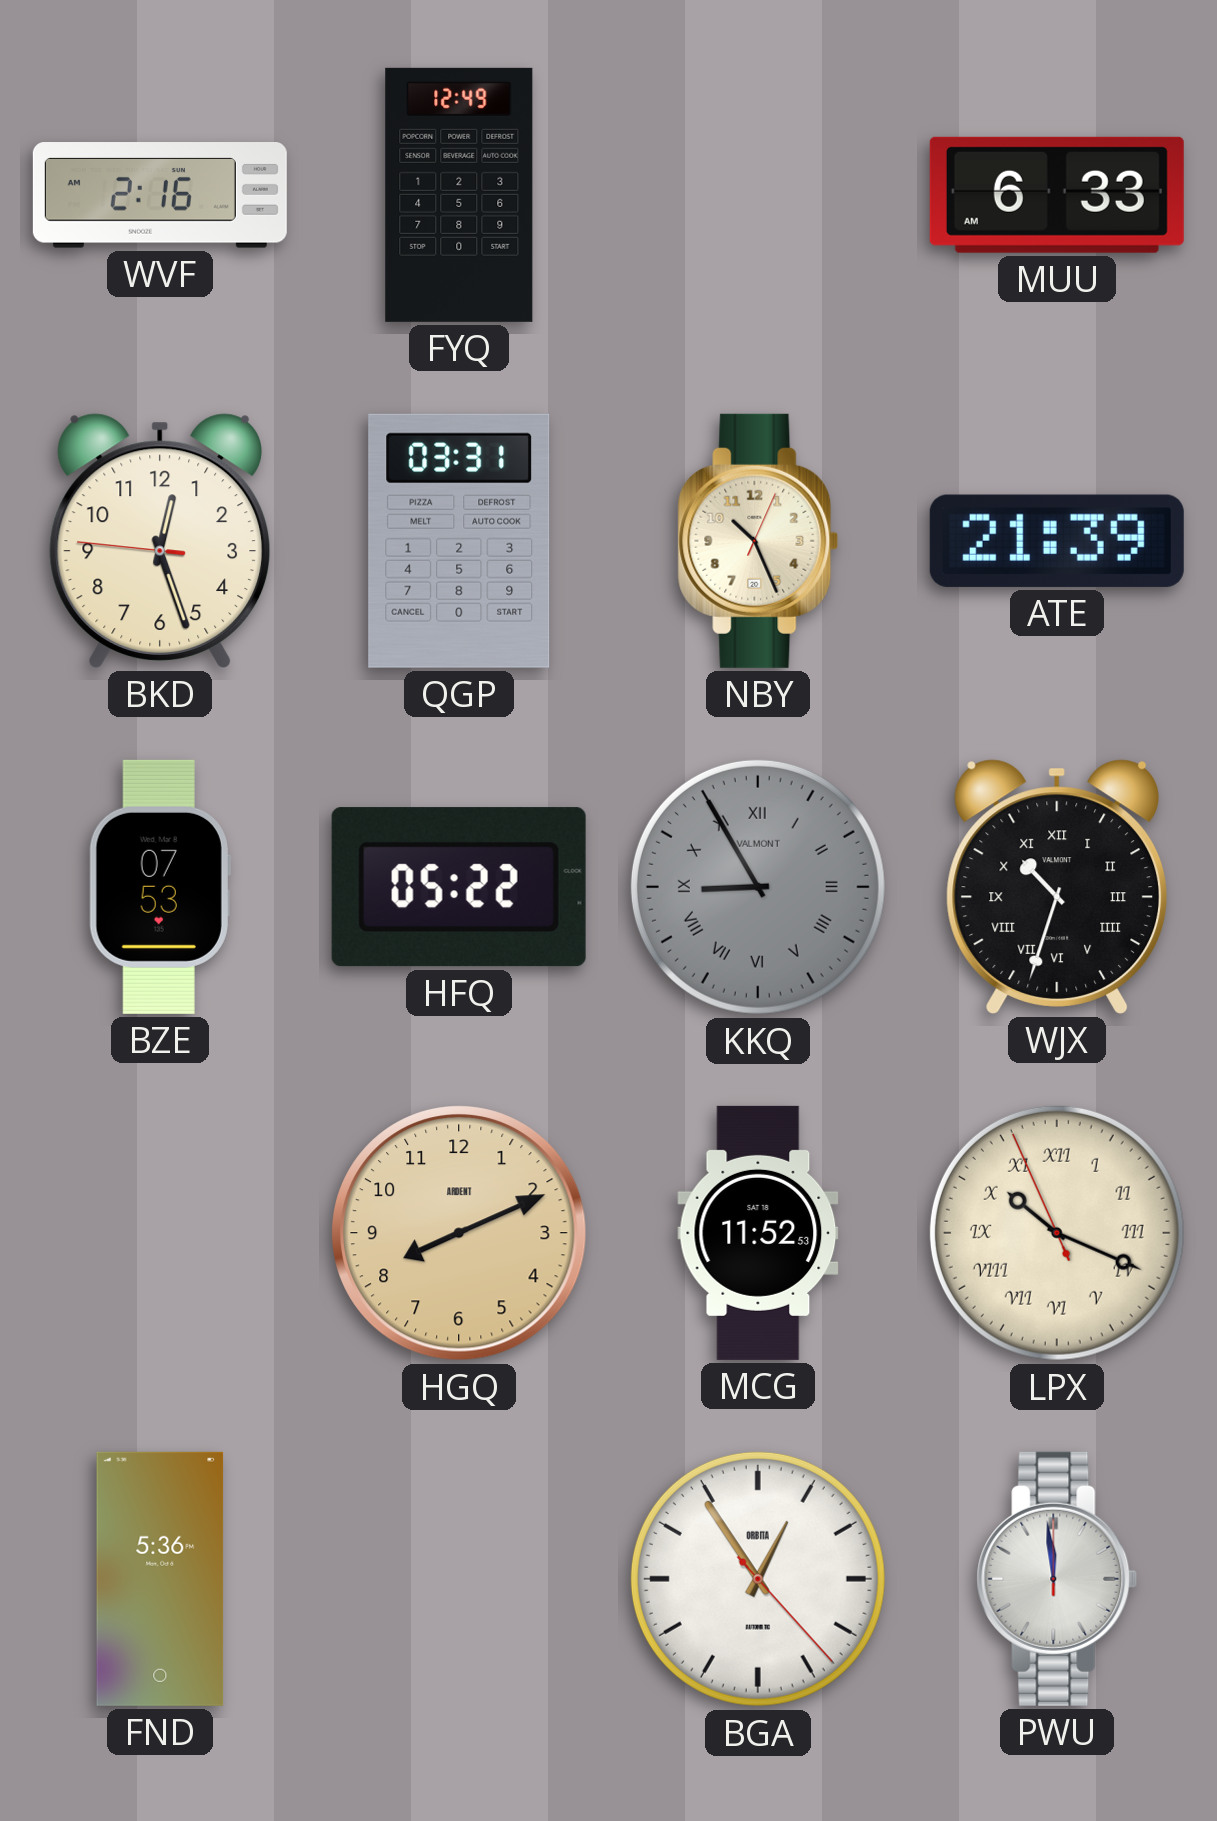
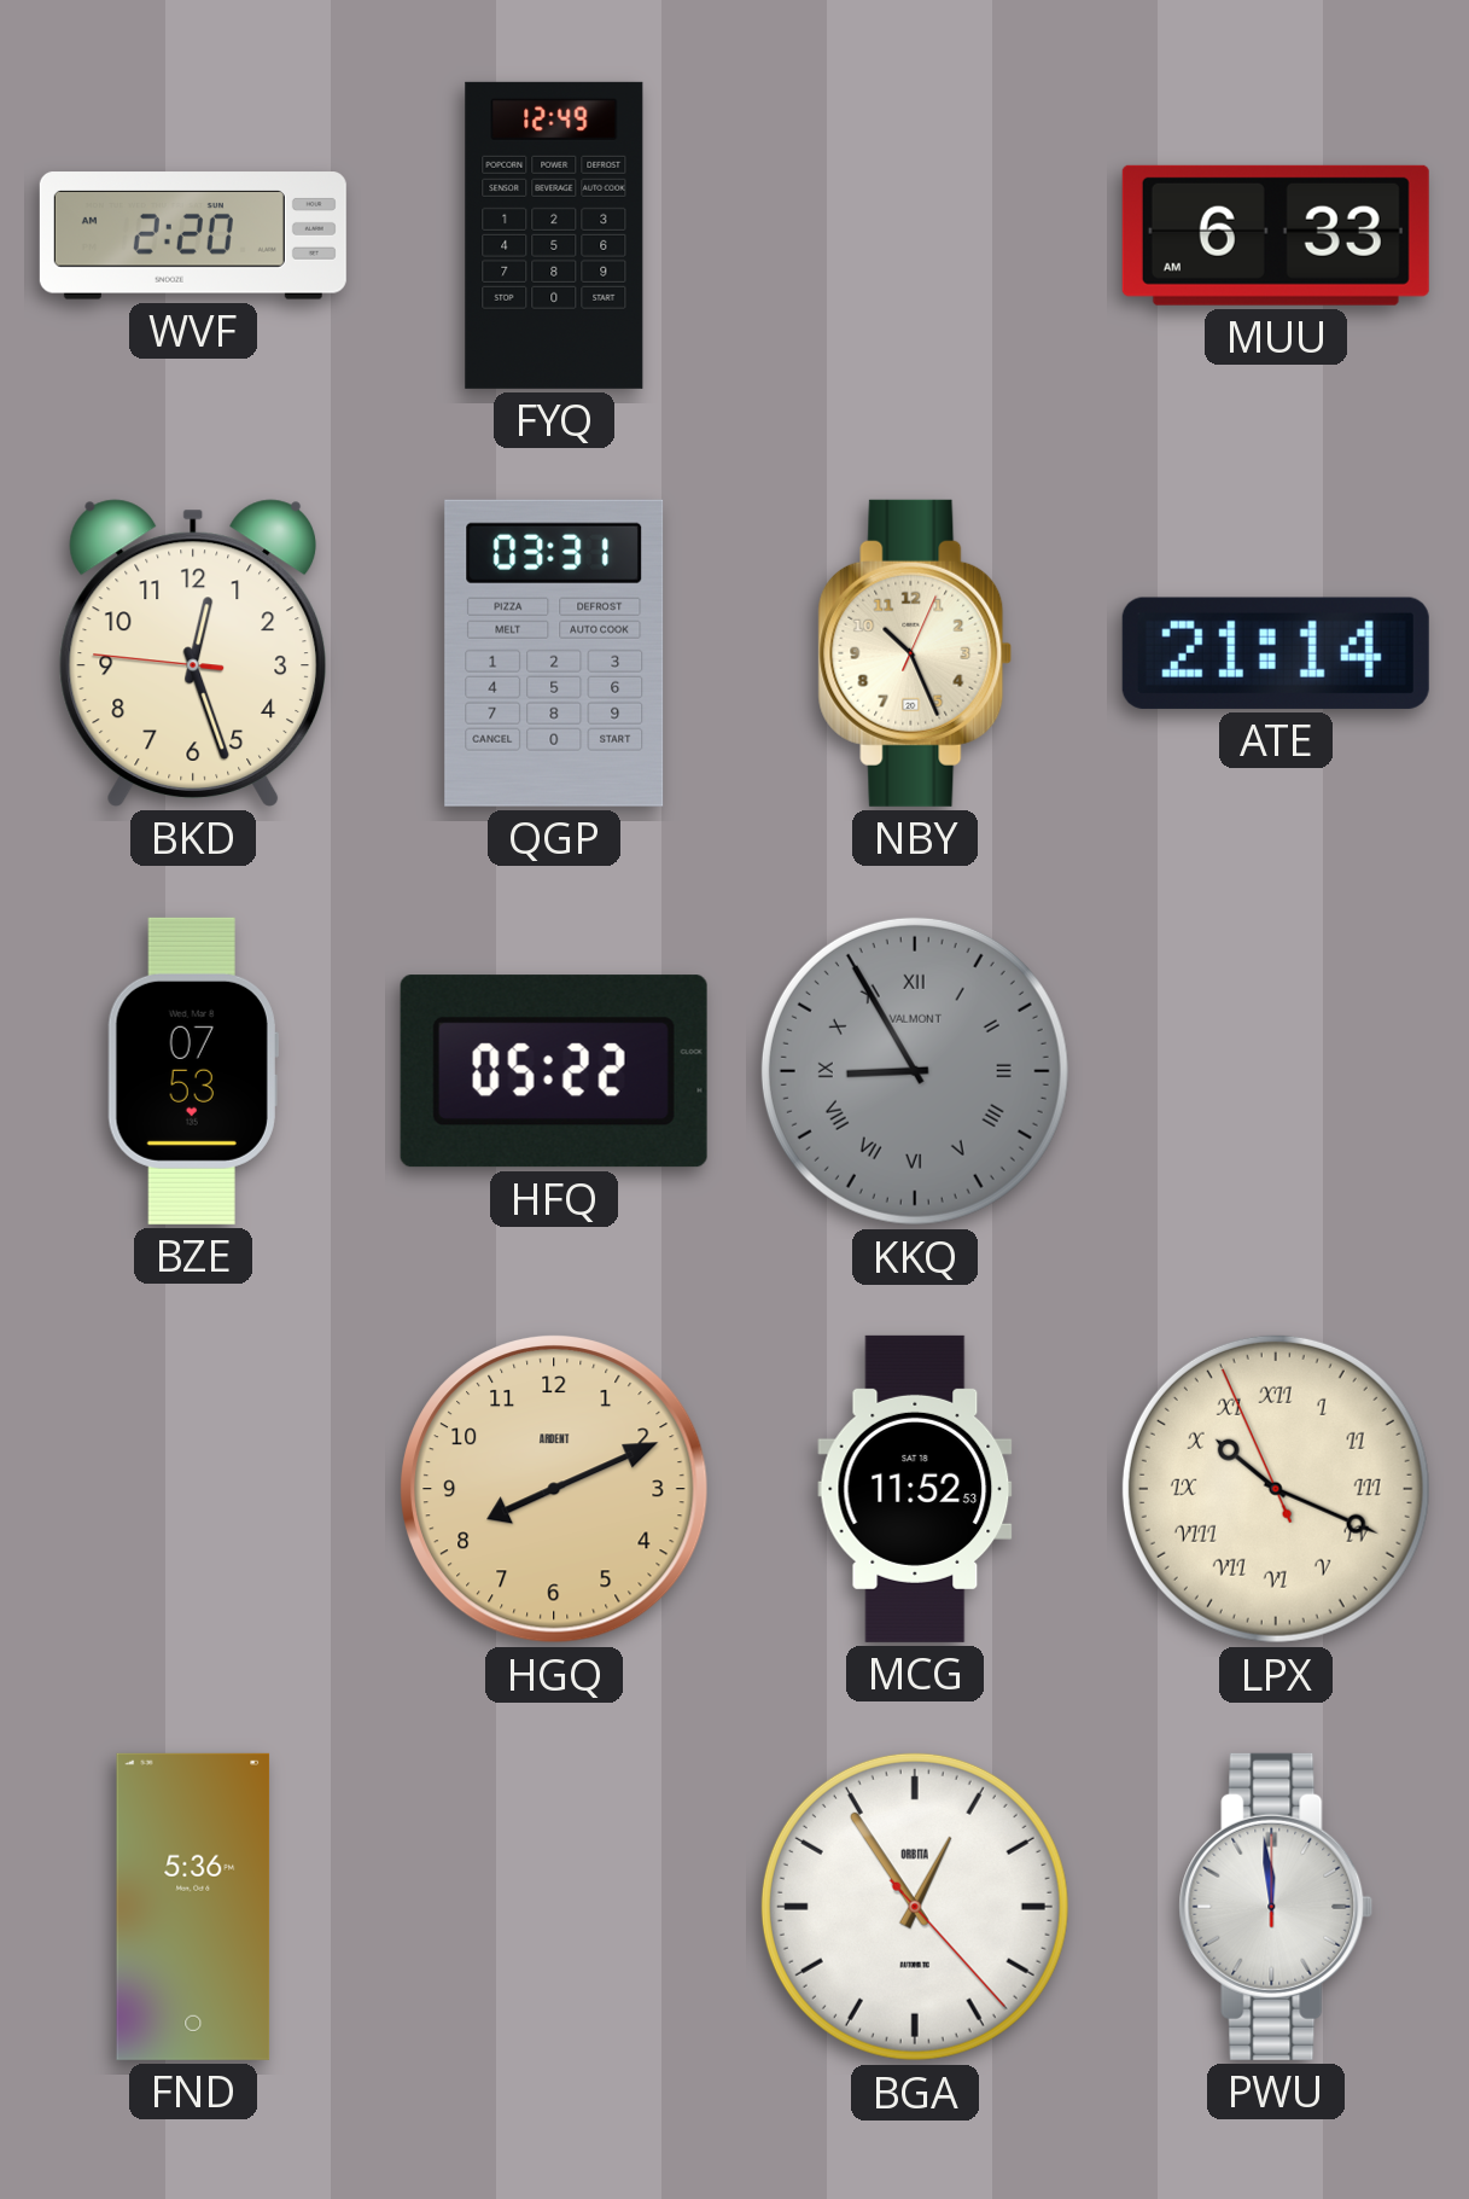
WVF: 2:16 -> 2:20 (193, 235)
ATE: 21:39 -> 21:14 (1276, 653)
WJX: 10:33 -> none (1057, 887)
